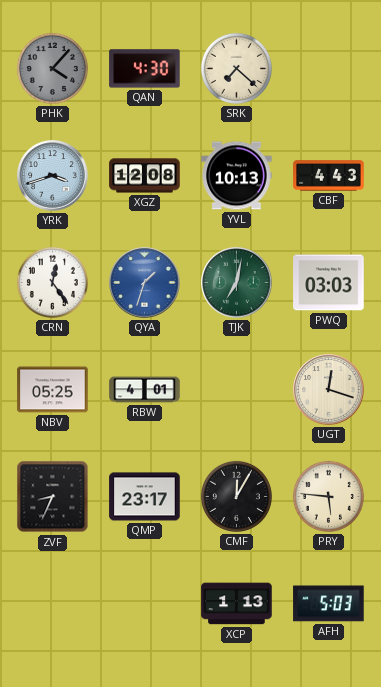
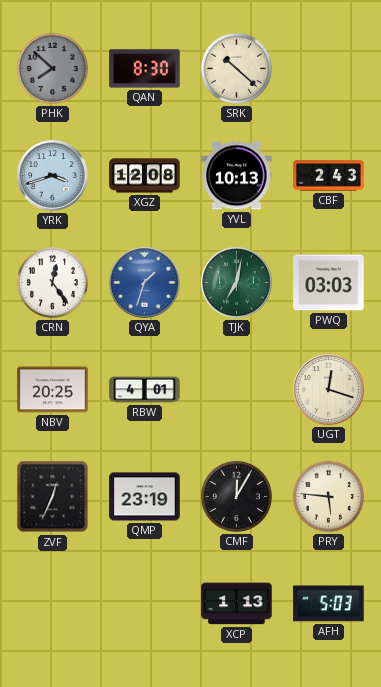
PHK: 4:07 -> 7:52 (52, 68)
QAN: 4:30 -> 8:30 (145, 69)
SRK: 7:22 -> 10:22 (236, 68)
CBF: 4:43 -> 2:43 (329, 176)
NBV: 05:25 -> 20:25 (53, 390)
ZVF: 8:34 -> 12:34 (53, 497)
QMP: 23:17 -> 23:19 (145, 497)
